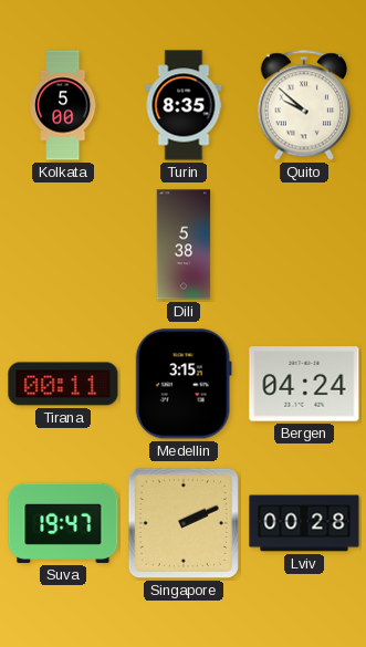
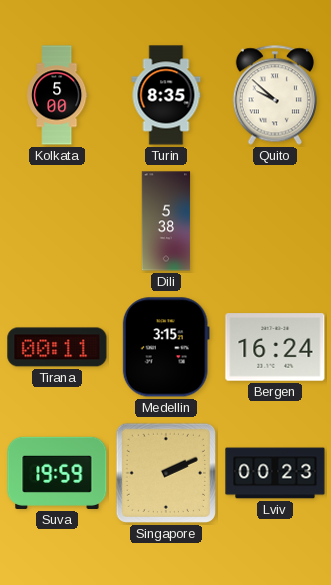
Bergen: 04:24 -> 16:24 (275, 347)
Suva: 19:47 -> 19:59 (57, 473)
Lviv: 00:28 -> 00:23 (275, 473)
